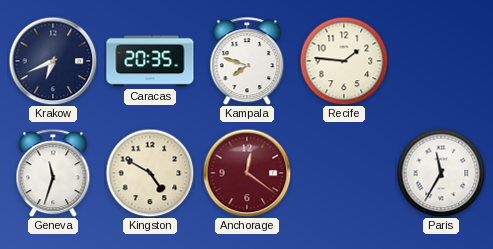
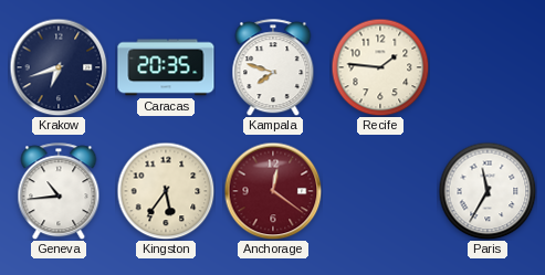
Krakow: 6:41 -> 6:42 (59, 67)
Geneva: 11:33 -> 10:44 (59, 191)
Kingston: 4:50 -> 5:36 (166, 191)
